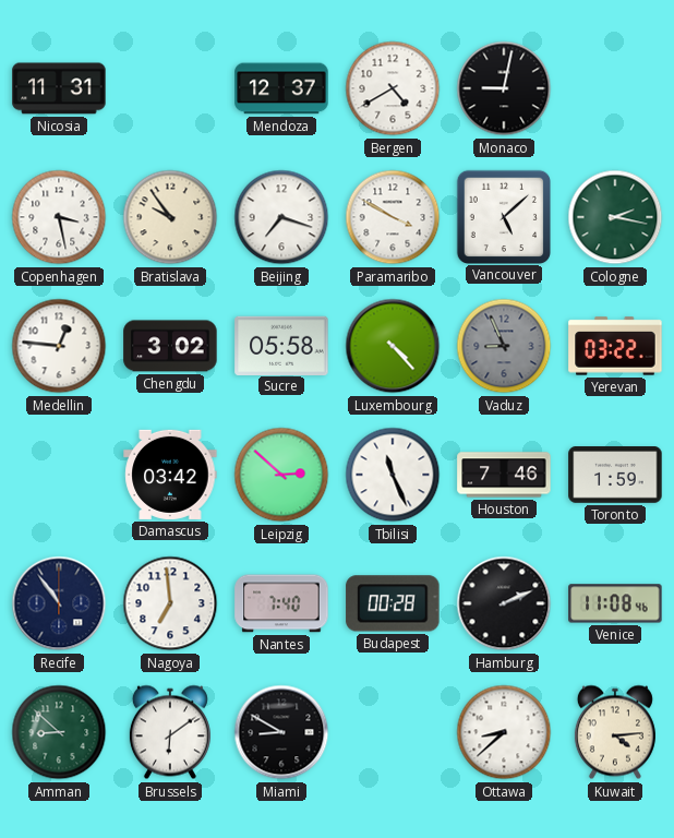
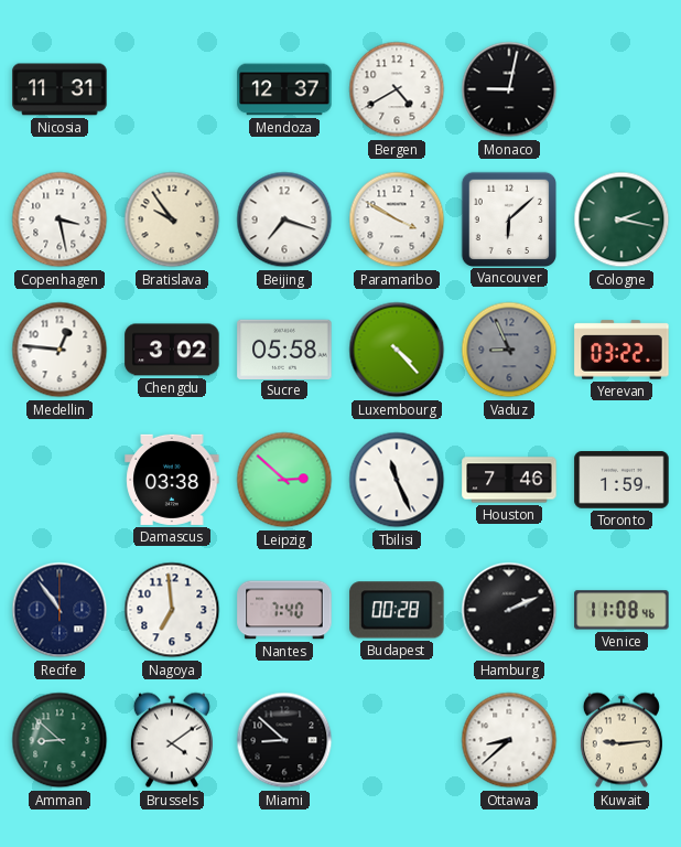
Vancouver: 5:08 -> 6:08 (508, 218)
Damascus: 03:42 -> 03:38 (172, 480)
Brussels: 6:09 -> 4:09 (172, 740)
Miami: 8:50 -> 8:52 (284, 740)
Kuwait: 4:14 -> 9:14 (621, 740)
